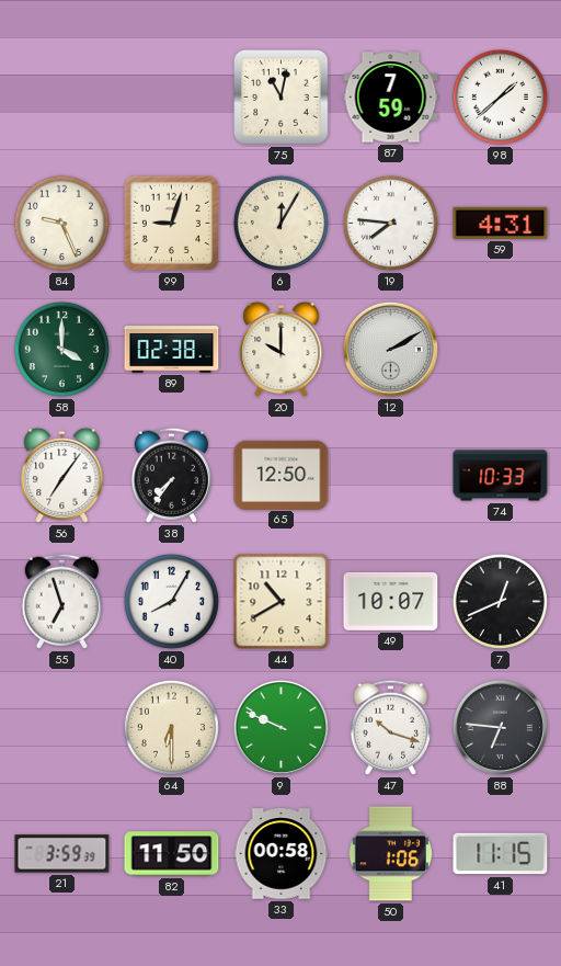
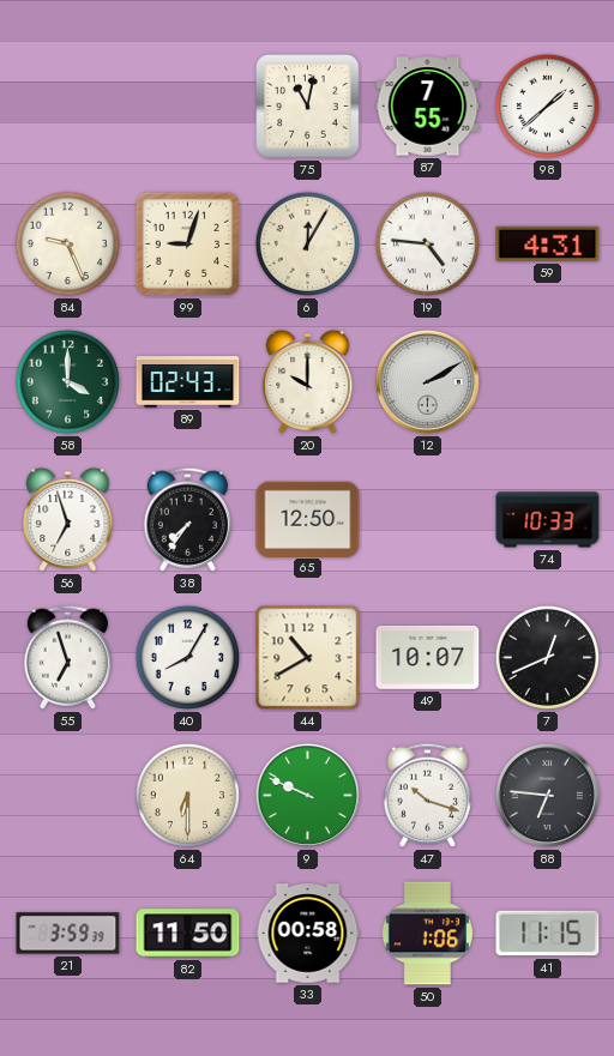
87: 7:59 -> 7:55 (428, 107)
19: 7:46 -> 4:46 (427, 243)
89: 02:38 -> 02:43 (188, 382)
56: 7:06 -> 6:57 (68, 520)
